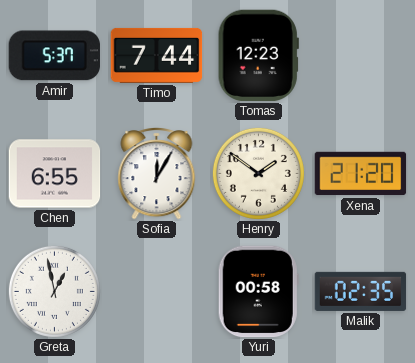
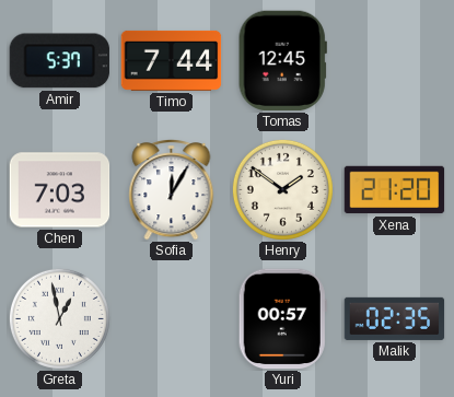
Tomas: 12:23 -> 12:45 (282, 61)
Chen: 6:55 -> 7:03 (60, 190)
Yuri: 00:58 -> 00:57 (282, 319)
